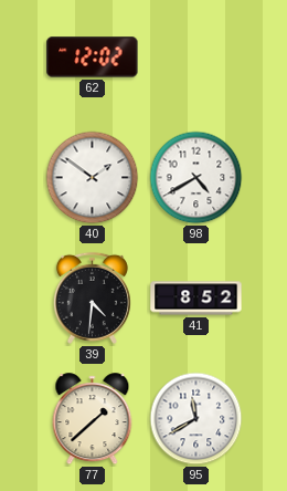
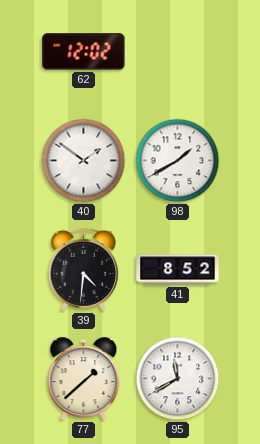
98: 4:40 -> 1:40 (178, 161)
